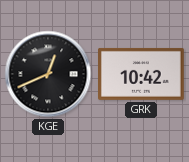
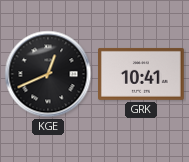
GRK: 10:42 -> 10:41 (142, 74)
